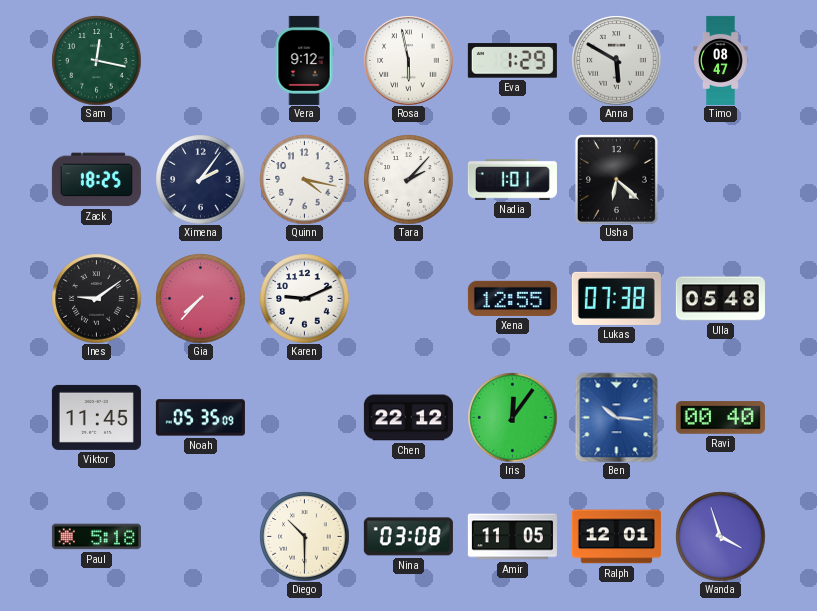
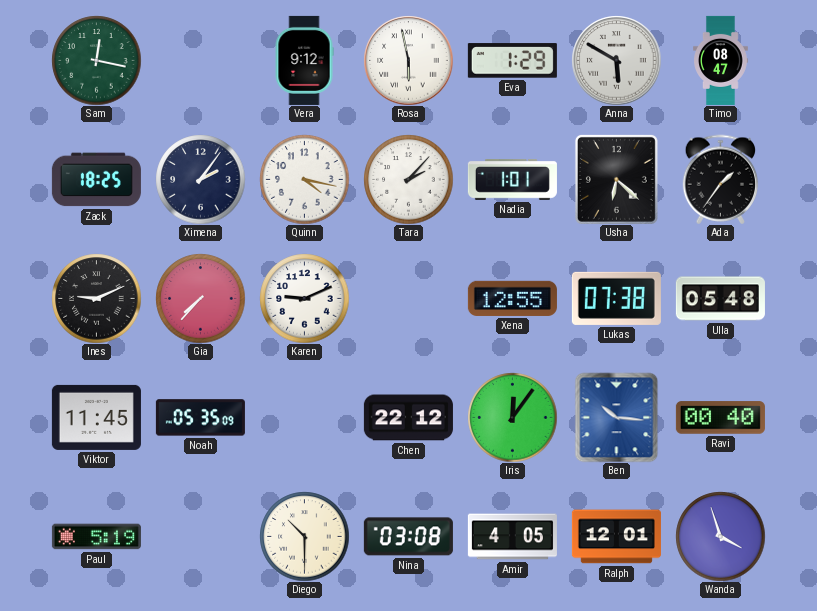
Ada: none -> 1:36 (721, 179)
Ines: 9:09 -> 9:11 (96, 298)
Paul: 5:18 -> 5:19 (96, 537)
Amir: 11:05 -> 4:05 (512, 537)
